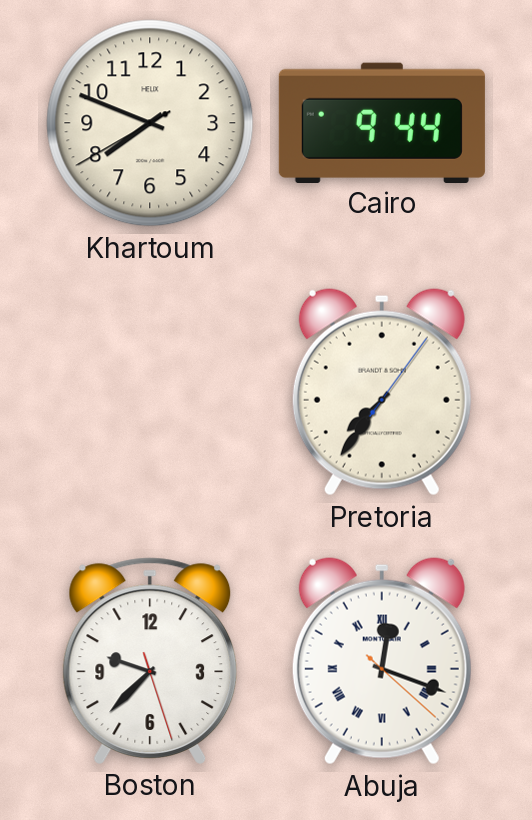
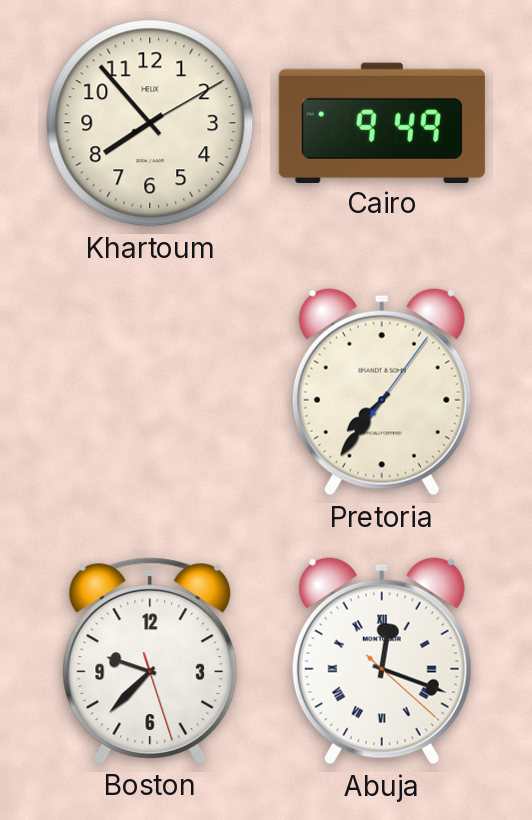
Khartoum: 7:48 -> 7:53 (150, 123)
Cairo: 9:44 -> 9:49 (382, 122)
